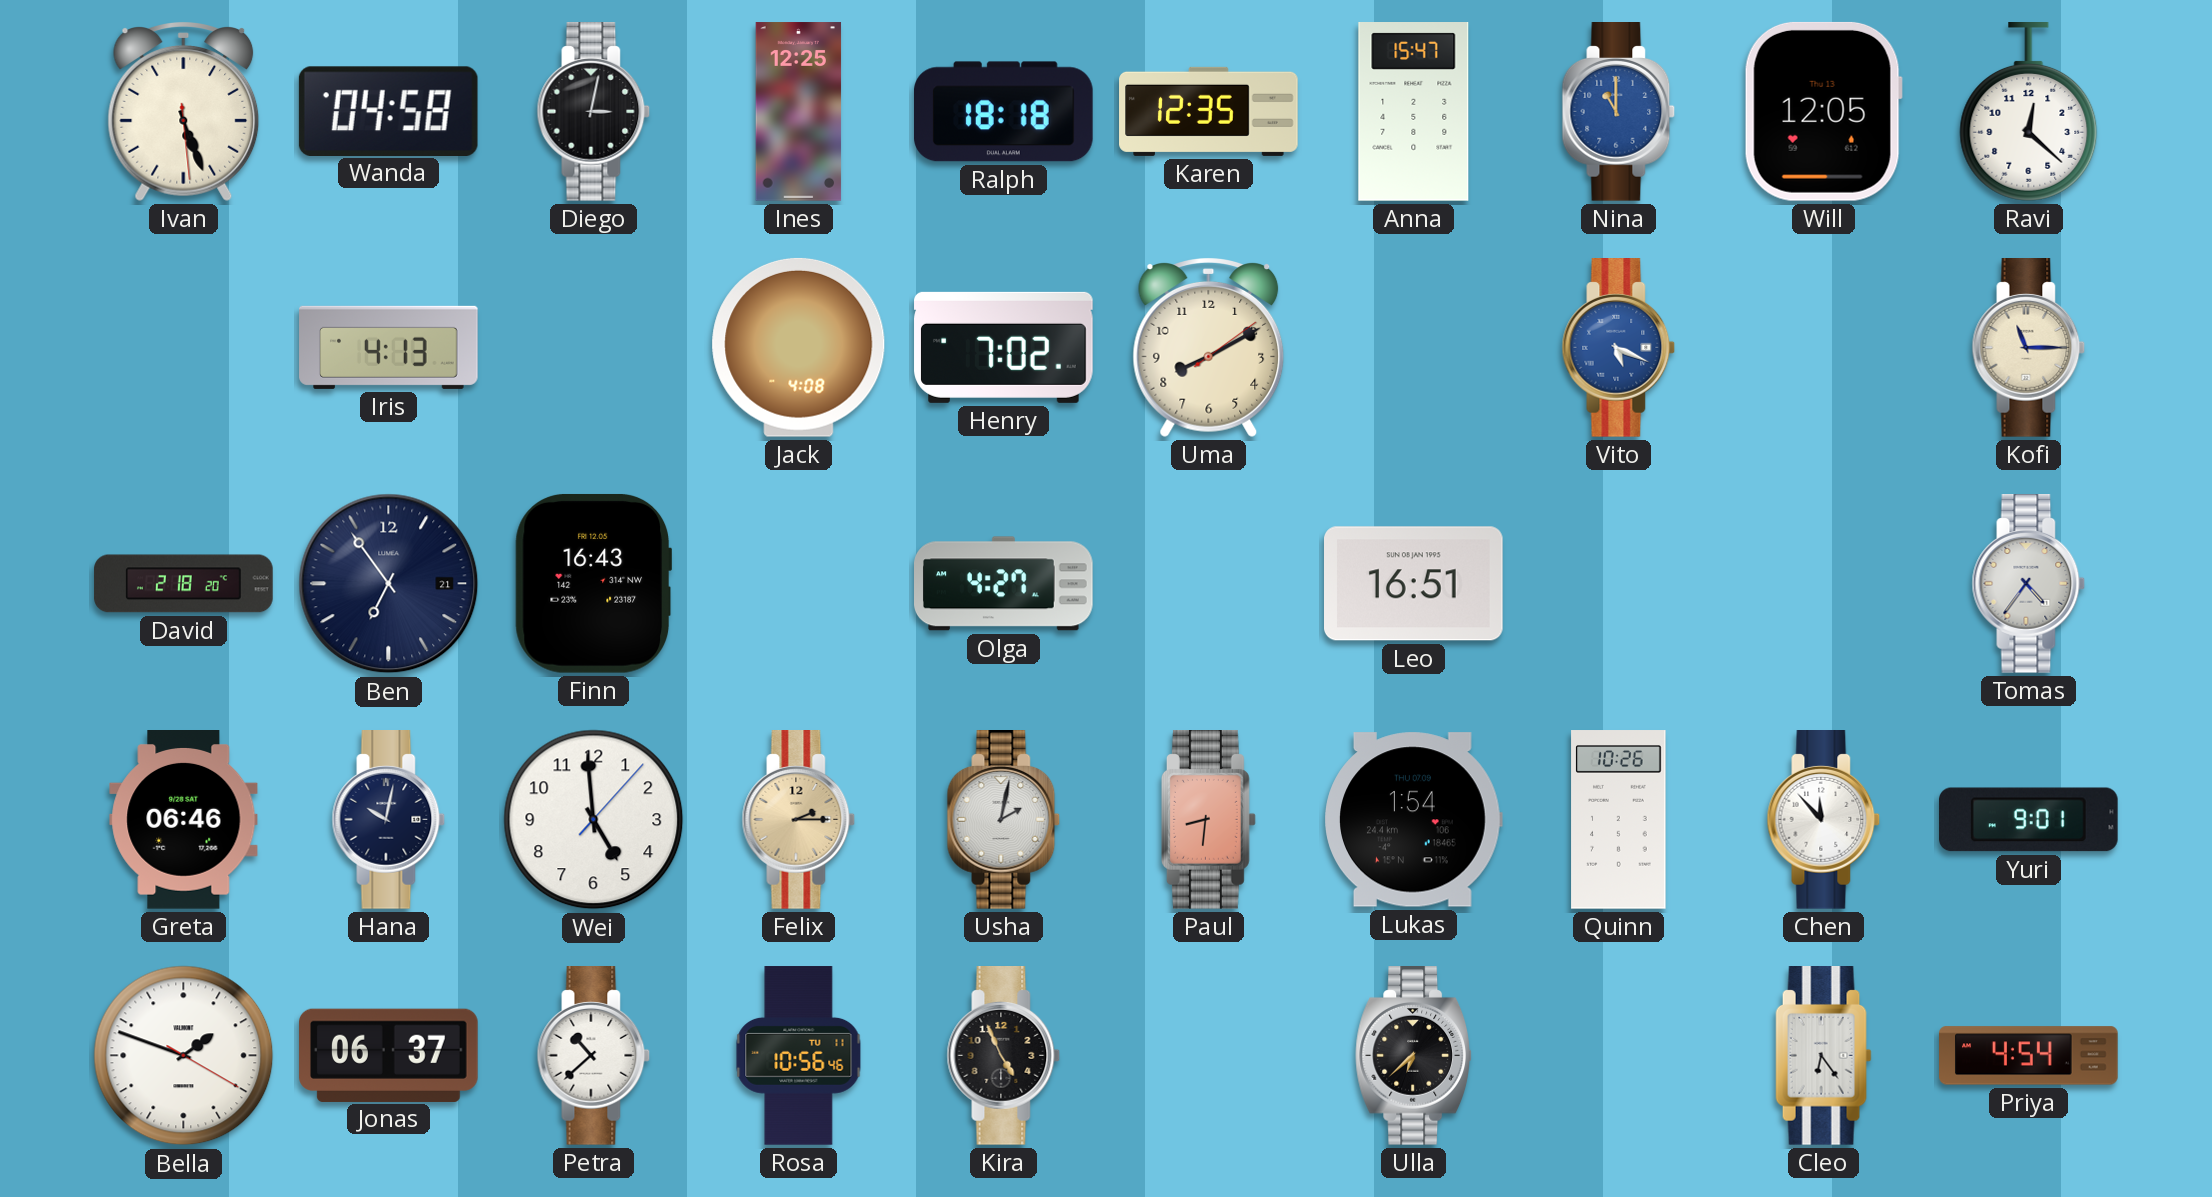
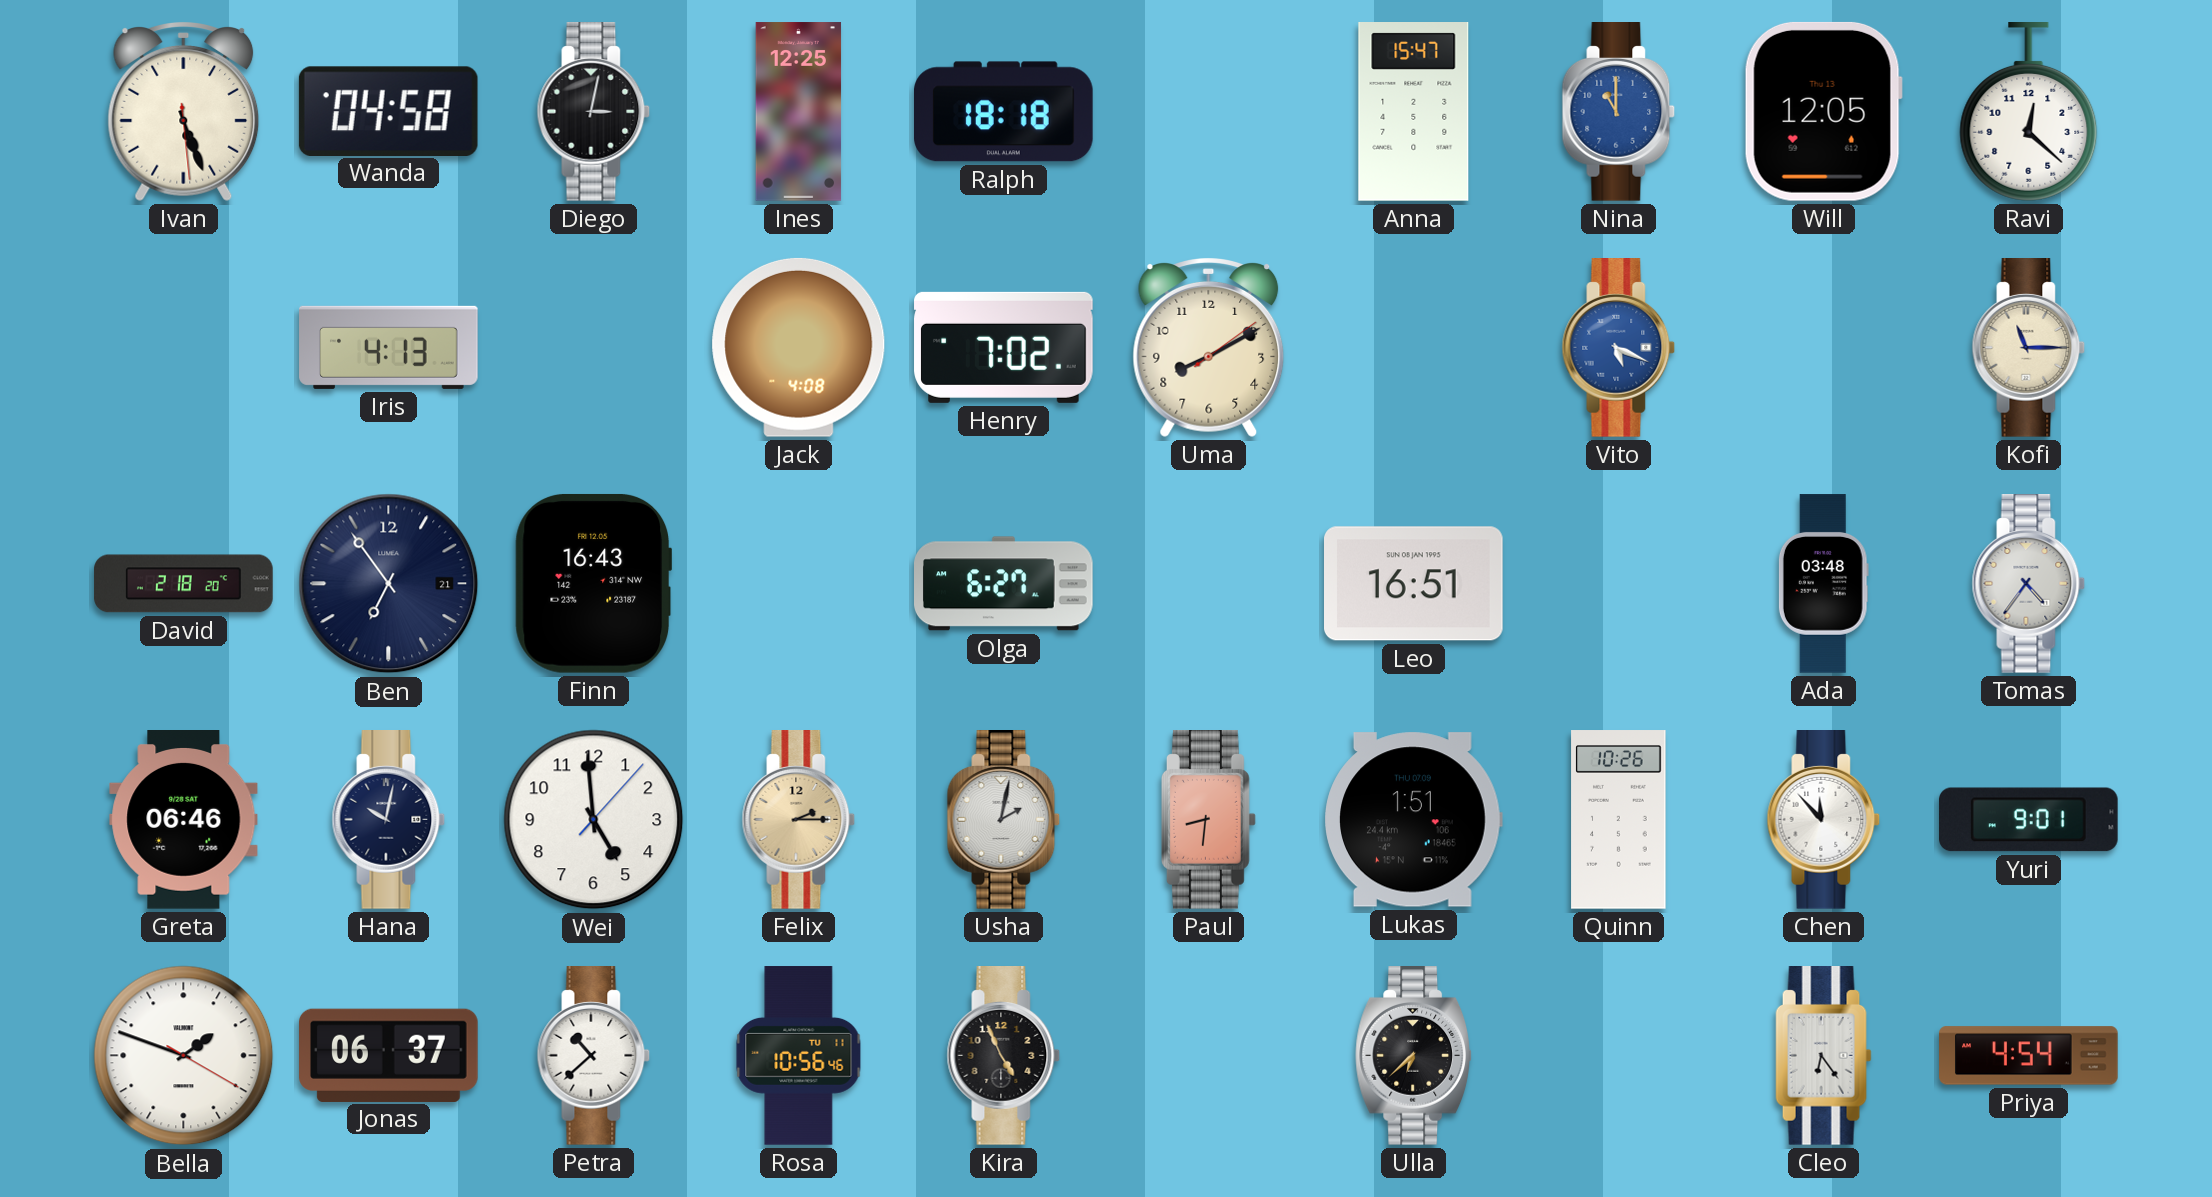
Karen: 12:35 -> none (1209, 111)
Olga: 4:27 -> 6:27 (1004, 584)
Ada: none -> 03:48 (1823, 584)
Lukas: 1:54 -> 1:51 (1413, 820)
